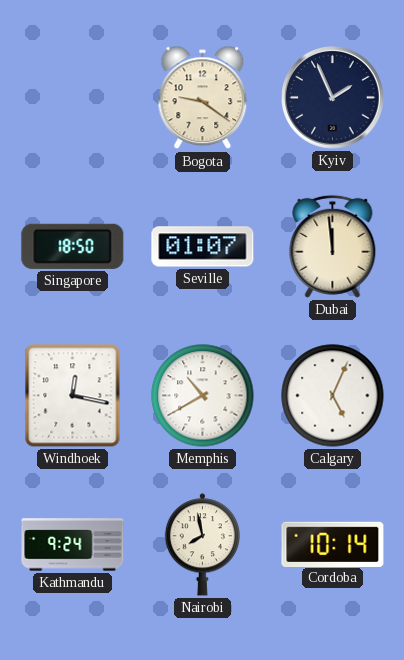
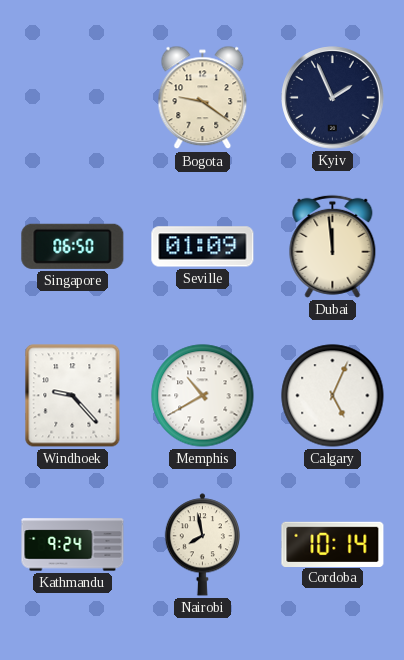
Singapore: 18:50 -> 06:50 (73, 246)
Seville: 01:07 -> 01:09 (203, 247)
Windhoek: 12:17 -> 9:23 (73, 396)
